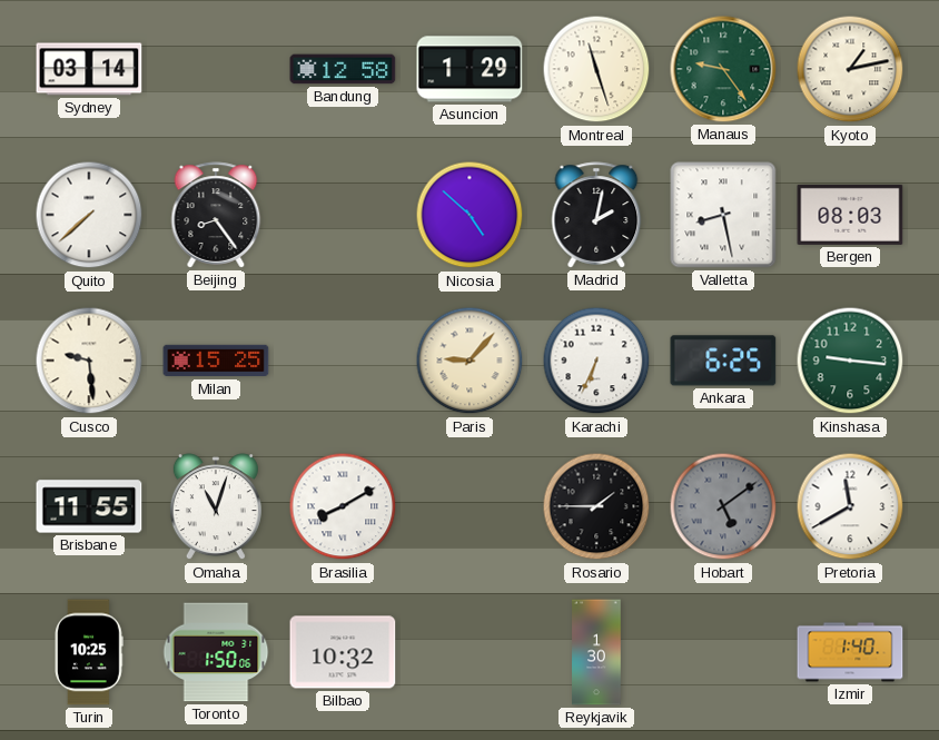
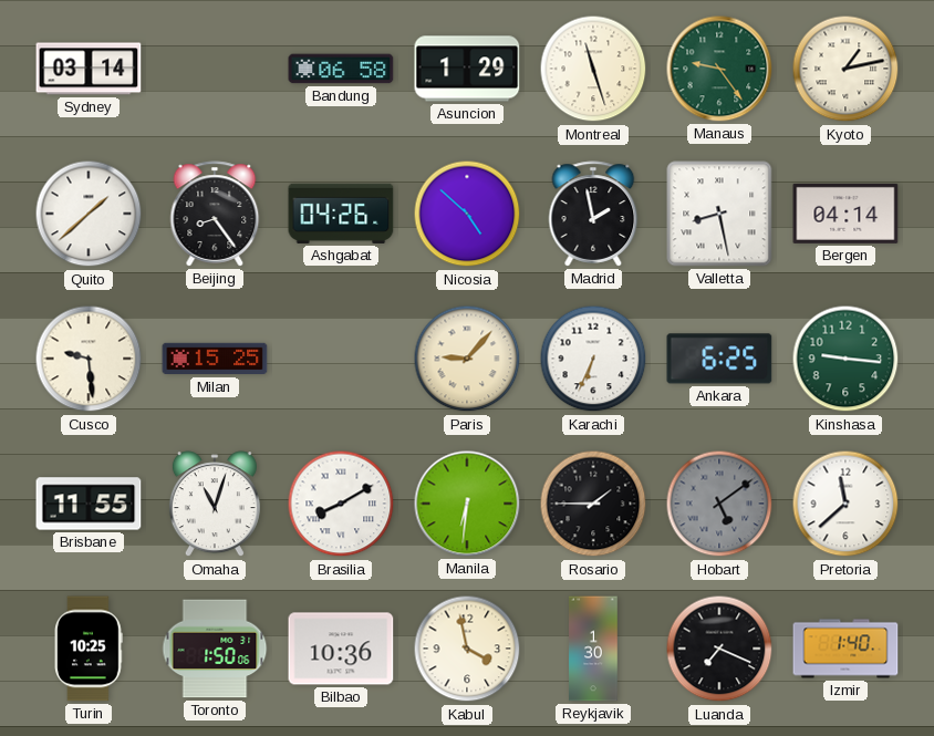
Bandung: 12:58 -> 06:58 (341, 69)
Quito: 7:38 -> 1:38 (89, 214)
Ashgabat: none -> 04:26 (341, 214)
Madrid: 2:02 -> 1:58 (593, 214)
Bergen: 08:03 -> 04:14 (845, 214)
Manila: none -> 6:31 (467, 504)
Pretoria: 11:40 -> 11:38 (845, 504)
Bilbao: 10:32 -> 10:36 (341, 649)
Kabul: none -> 3:58 (467, 649)
Luanda: none -> 7:19 (719, 649)
